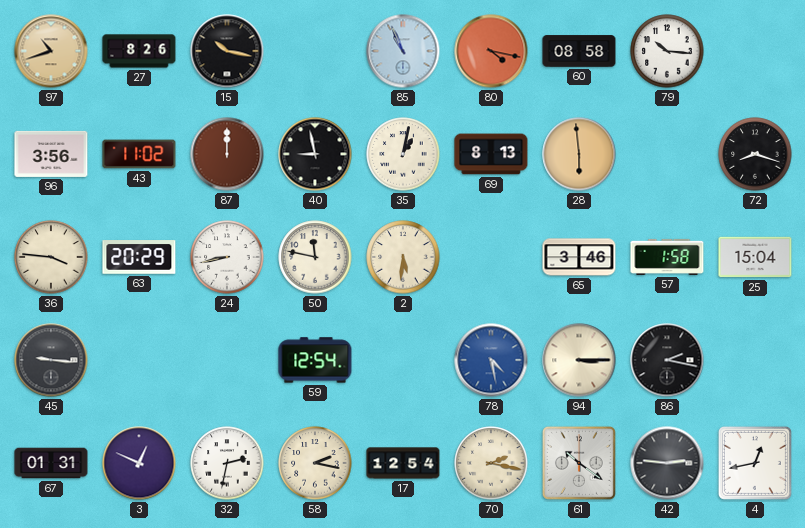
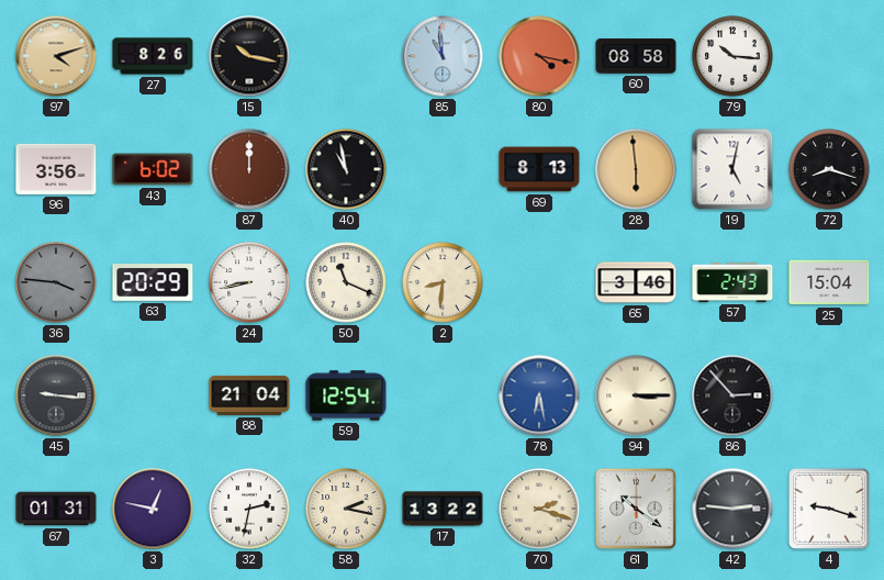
97: 10:42 -> 4:12 (56, 56)
85: 10:56 -> 10:59 (443, 56)
43: 11:02 -> 6:02 (153, 169)
40: 8:58 -> 10:58 (346, 169)
35: 1:02 -> none (403, 154)
19: none -> 5:02 (732, 169)
36 dial: cream -> grey (56, 282)
50: 11:47 -> 11:19 (346, 282)
2: 5:31 -> 8:31 (443, 282)
57: 1:58 -> 2:43 (732, 282)
88: none -> 21:04 (249, 395)
78: 4:28 -> 6:28 (539, 395)
86: 2:17 -> 2:53 (732, 395)
3: 12:49 -> 12:47 (153, 509)
17: 12:54 -> 13:22 (443, 509)
70: 2:17 -> 2:18 (539, 509)
4: 12:43 -> 9:18 (829, 509)
